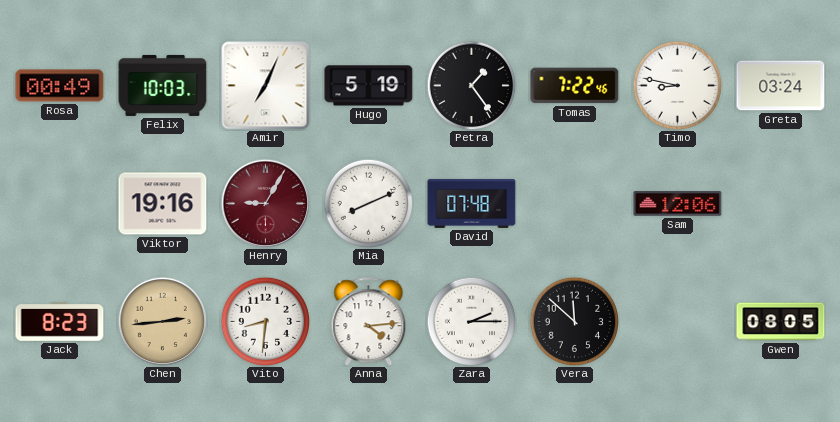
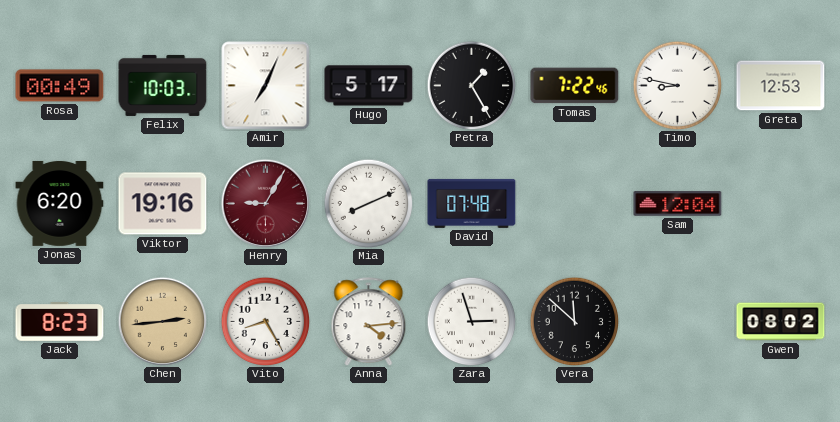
Hugo: 5:19 -> 5:17 (369, 86)
Petra: 1:24 -> 1:25 (471, 85)
Greta: 03:24 -> 12:53 (781, 86)
Jonas: none -> 6:20 (60, 203)
Sam: 12:06 -> 12:04 (678, 204)
Vito: 8:31 -> 8:25 (265, 321)
Zara: 2:15 -> 2:57 (471, 321)
Gwen: 08:05 -> 08:02 (781, 322)
